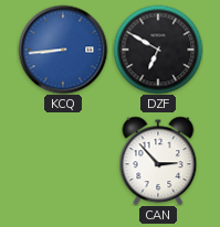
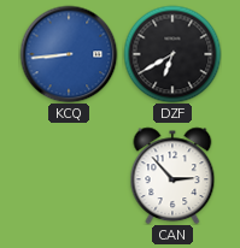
DZF: 6:50 -> 6:40 (172, 54)
